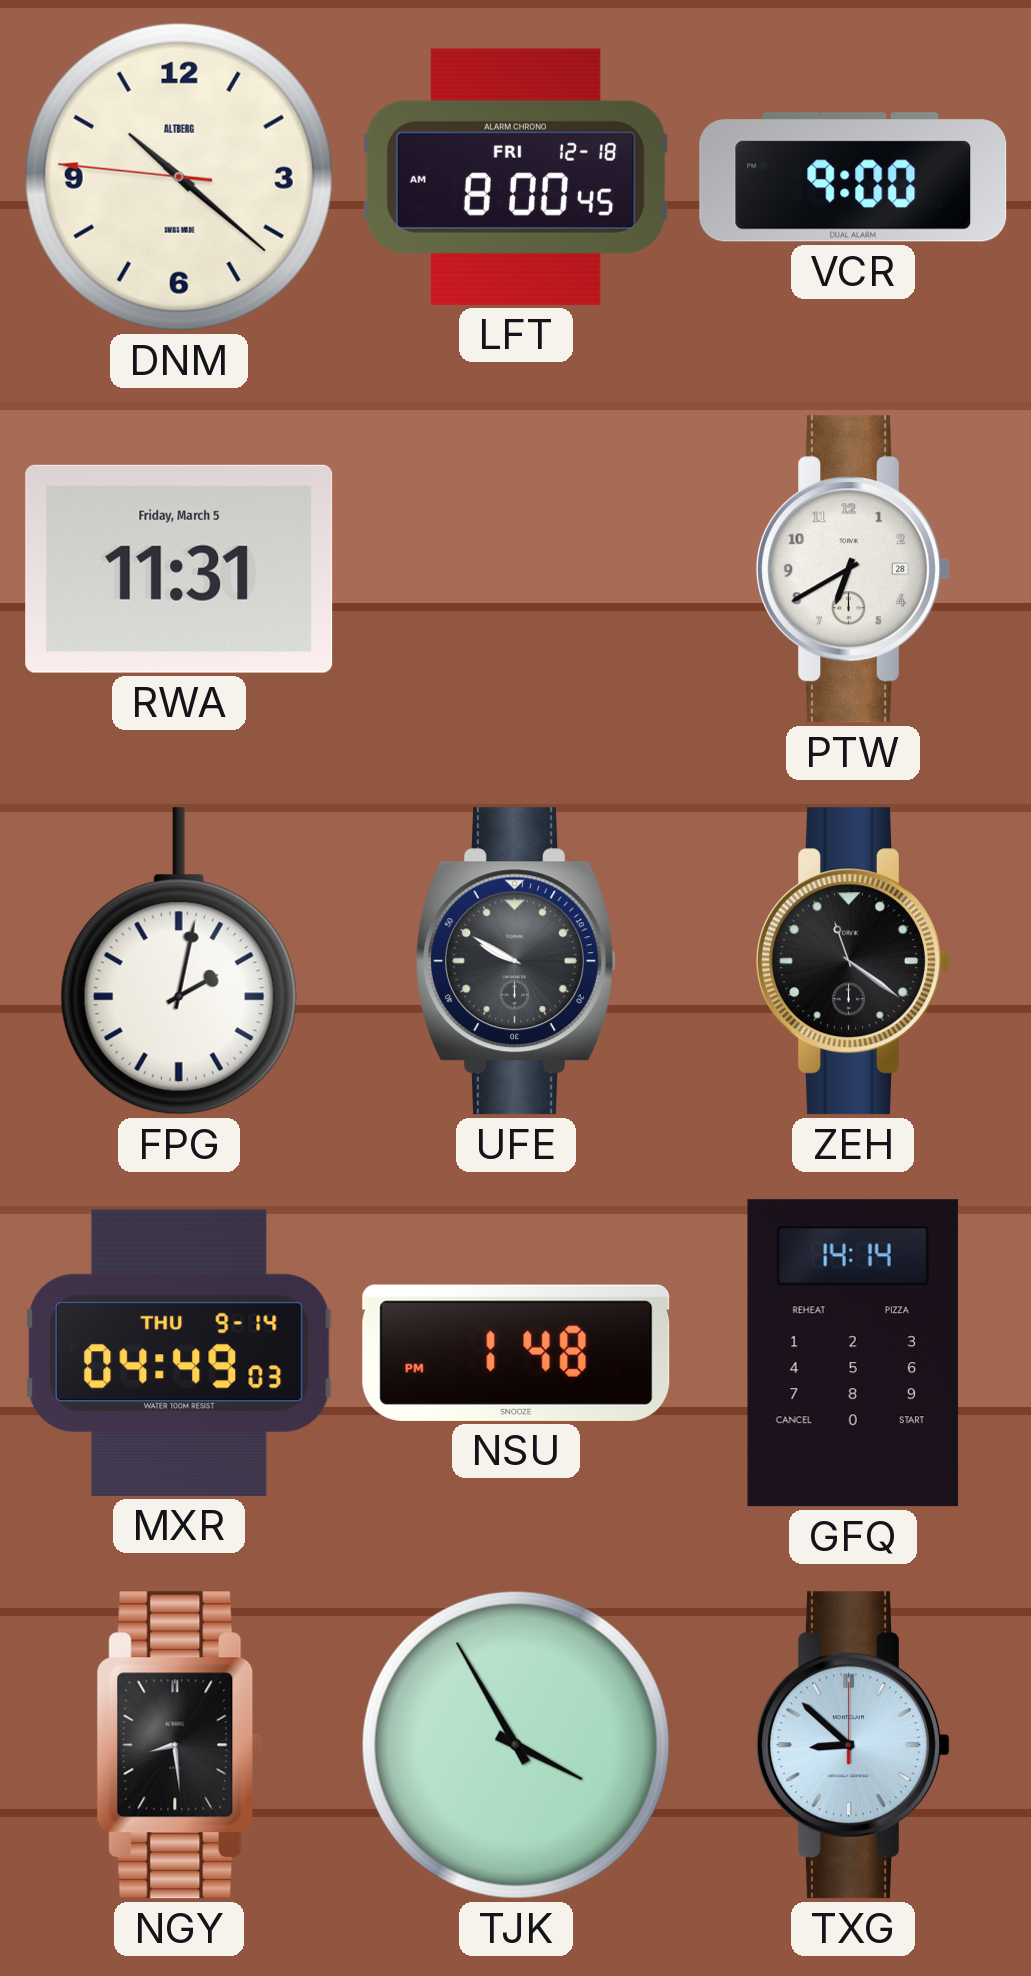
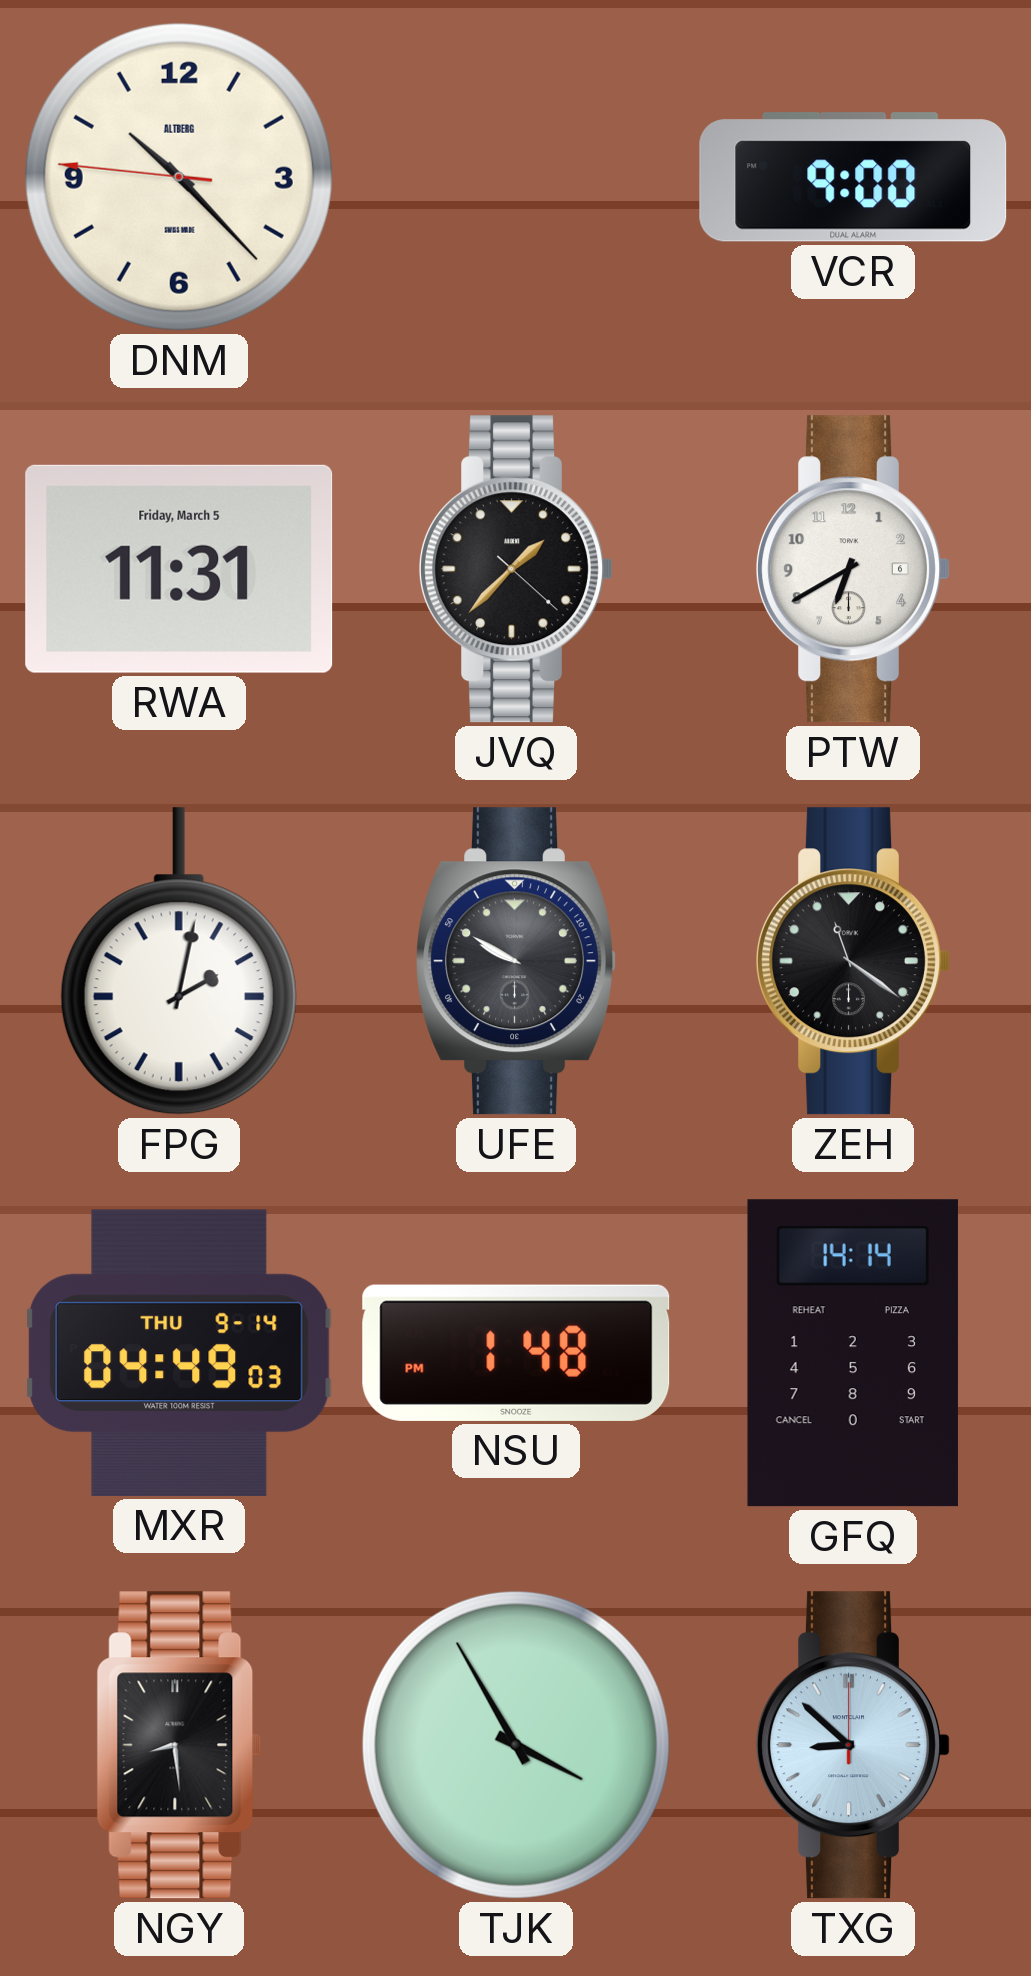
DNM: 10:21 -> 10:22 (179, 177)
LFT: 8:00 -> none (516, 177)
JVQ: none -> 1:37 (516, 569)
PTW date: 28 -> 6 (853, 569)
